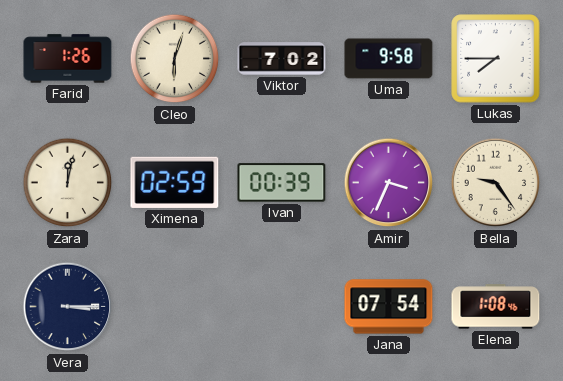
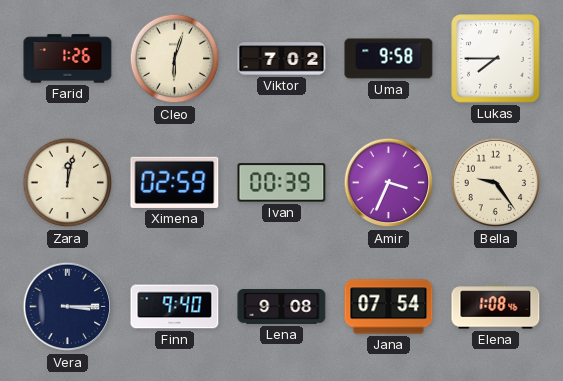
Finn: none -> 9:40 (175, 307)
Lena: none -> 9:08 (282, 307)
